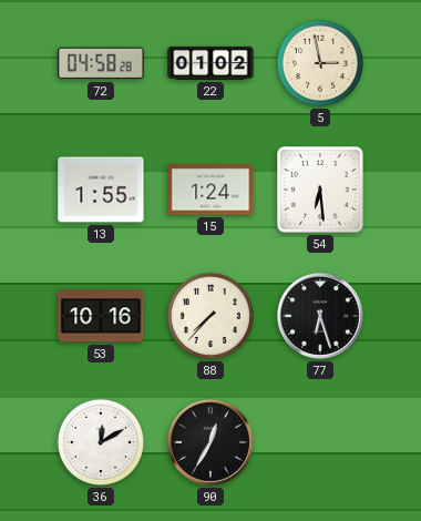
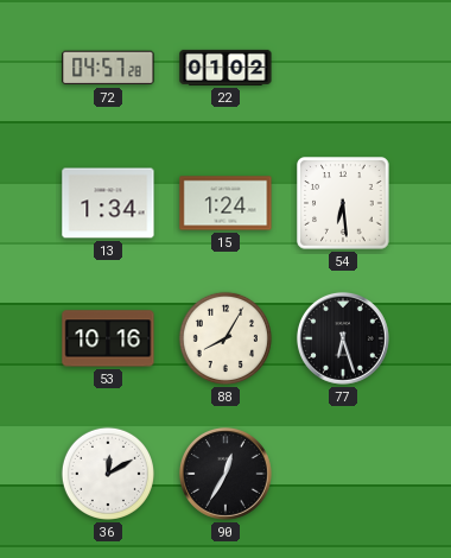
72: 04:58 -> 04:57 (108, 68)
5: 2:58 -> none (320, 63)
13: 1:55 -> 1:34 (108, 203)
88: 7:37 -> 8:05 (225, 338)
